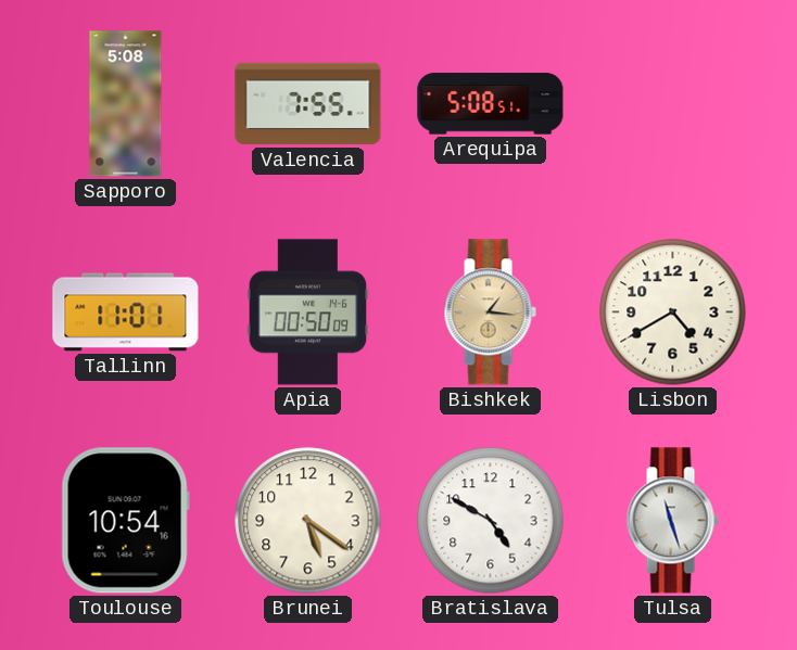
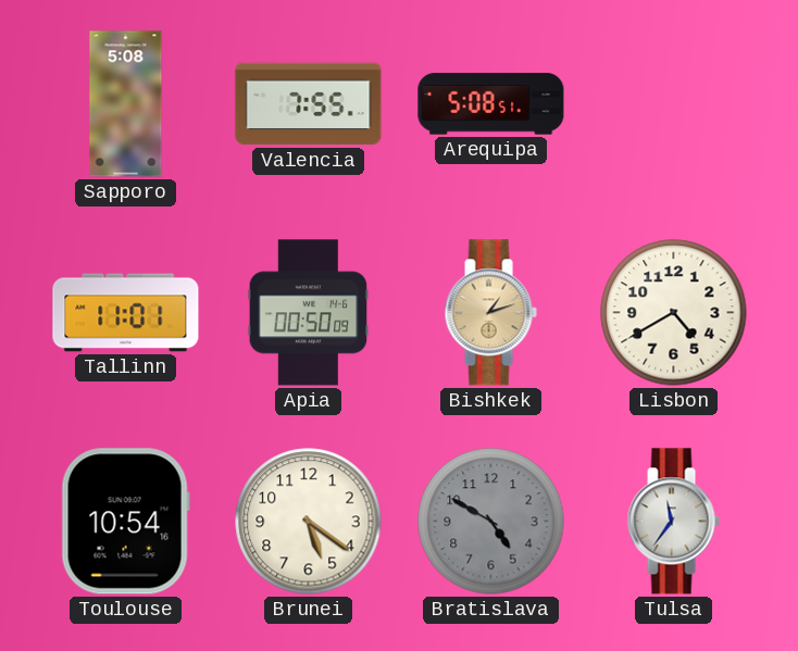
Bishkek: 1:16 -> 1:12 (490, 313)
Bratislava dial: white -> grey (491, 522)
Tulsa: 11:27 -> 11:36 (673, 522)
